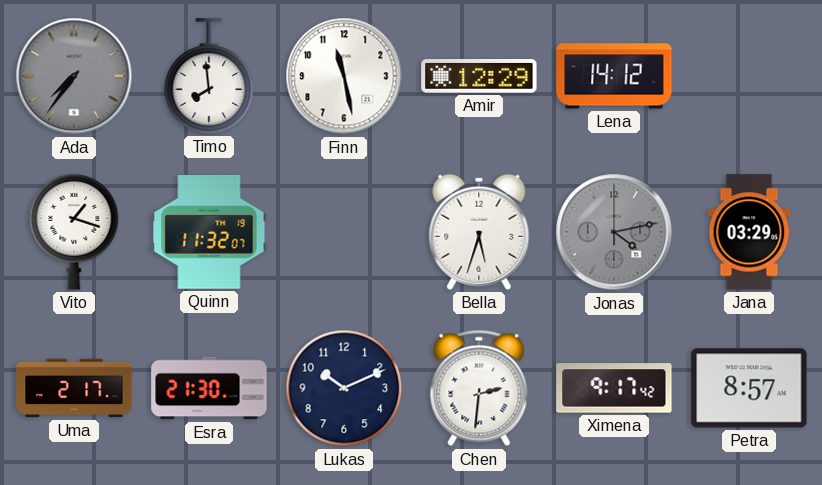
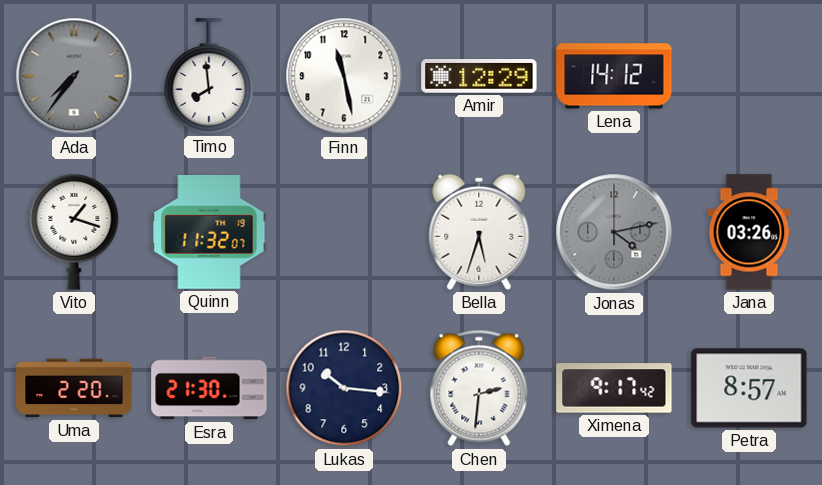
Jana: 03:29 -> 03:26 (749, 232)
Uma: 2:17 -> 2:20 (74, 388)
Lukas: 10:11 -> 10:16 (344, 388)
